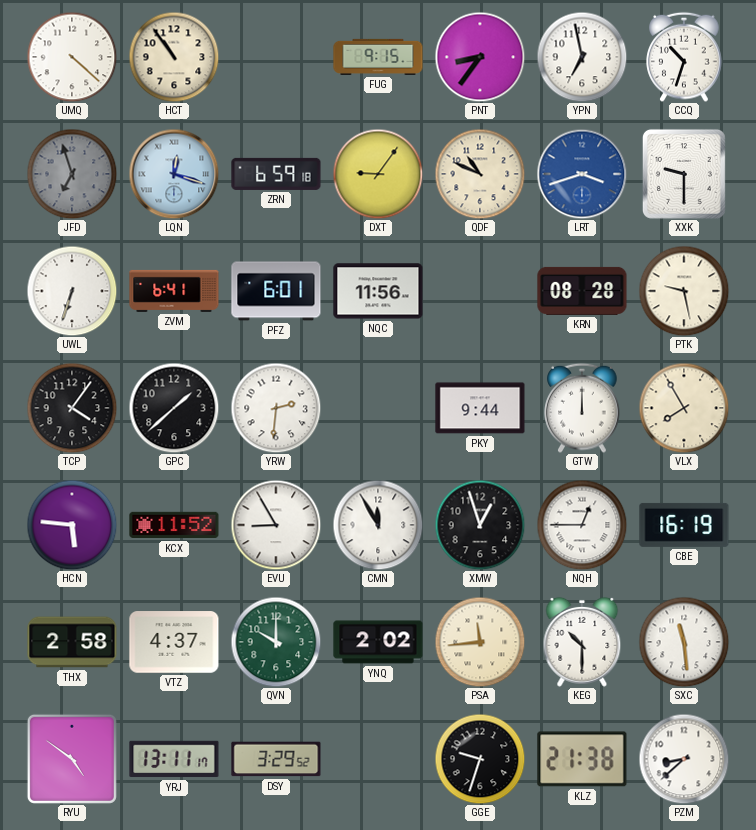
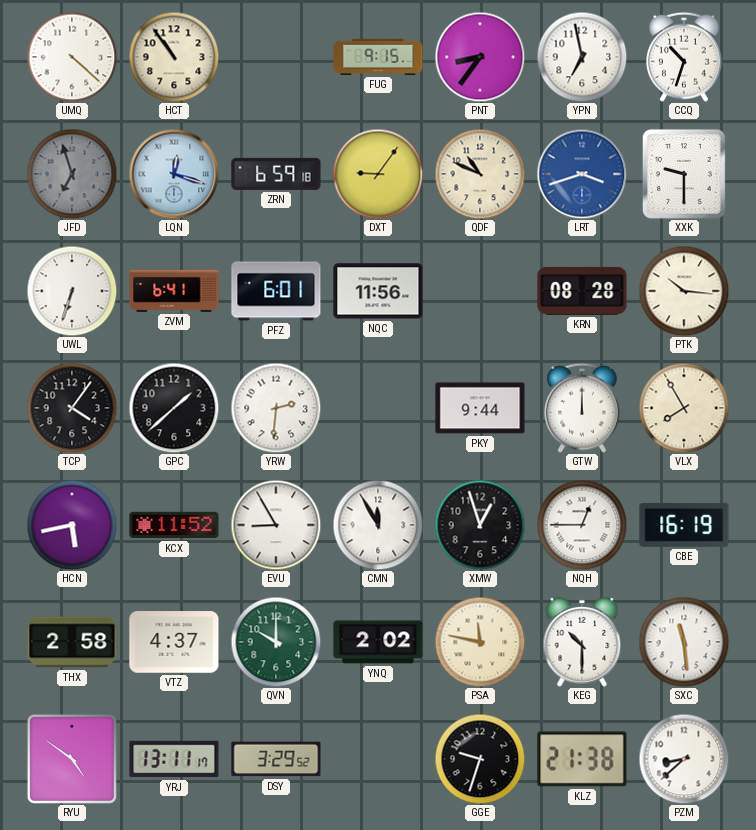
PTK: 9:28 -> 10:16 (684, 291)
HCN: 5:46 -> 5:43 (72, 525)
PSA: 11:44 -> 11:47 (480, 642)
